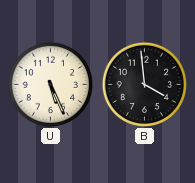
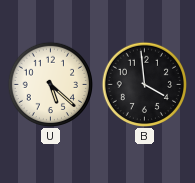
U: 5:26 -> 5:22 (50, 84)
